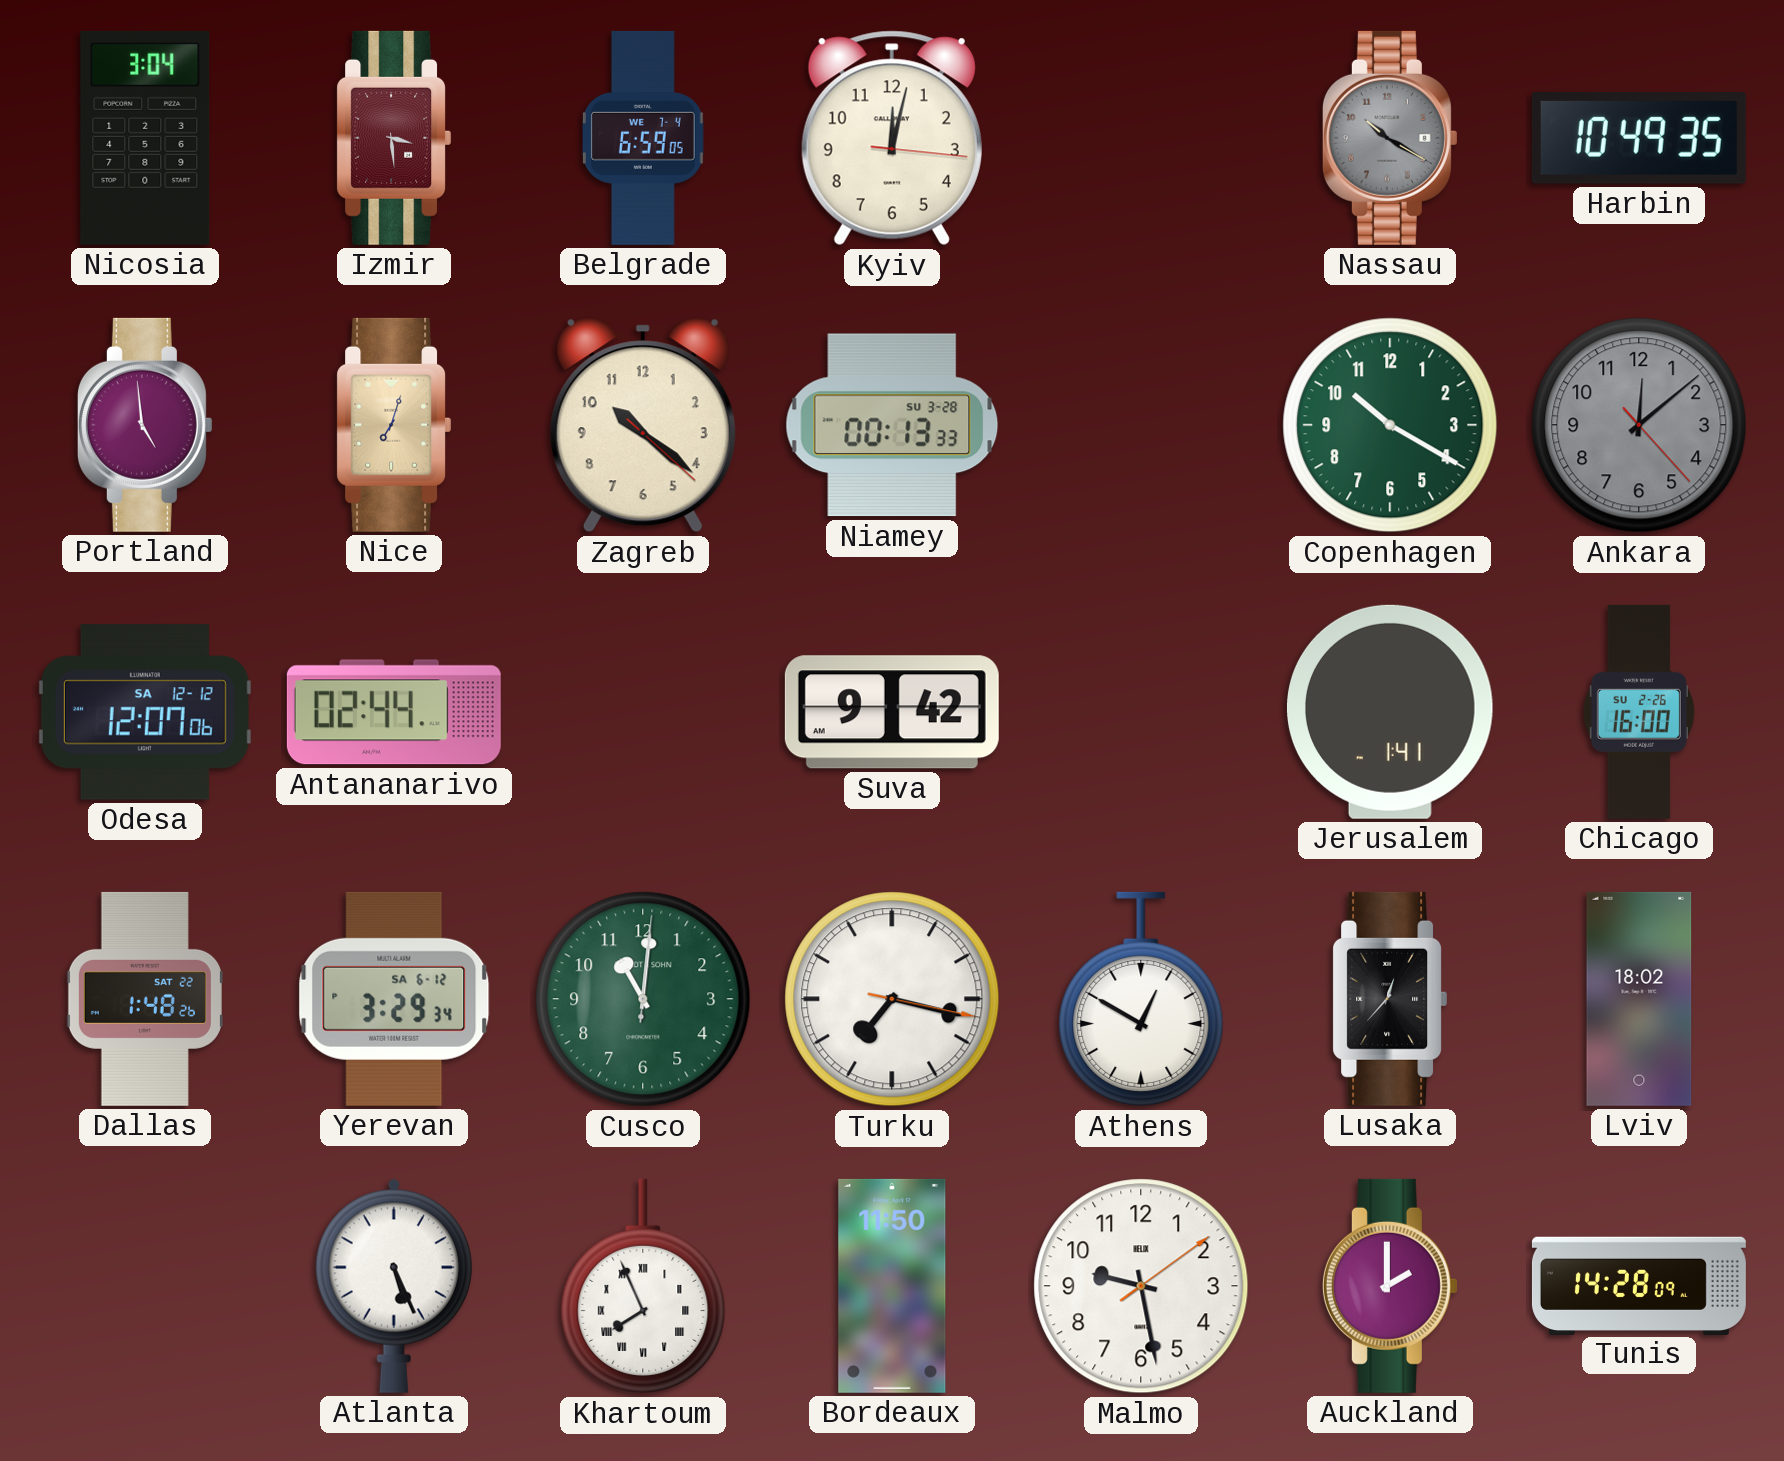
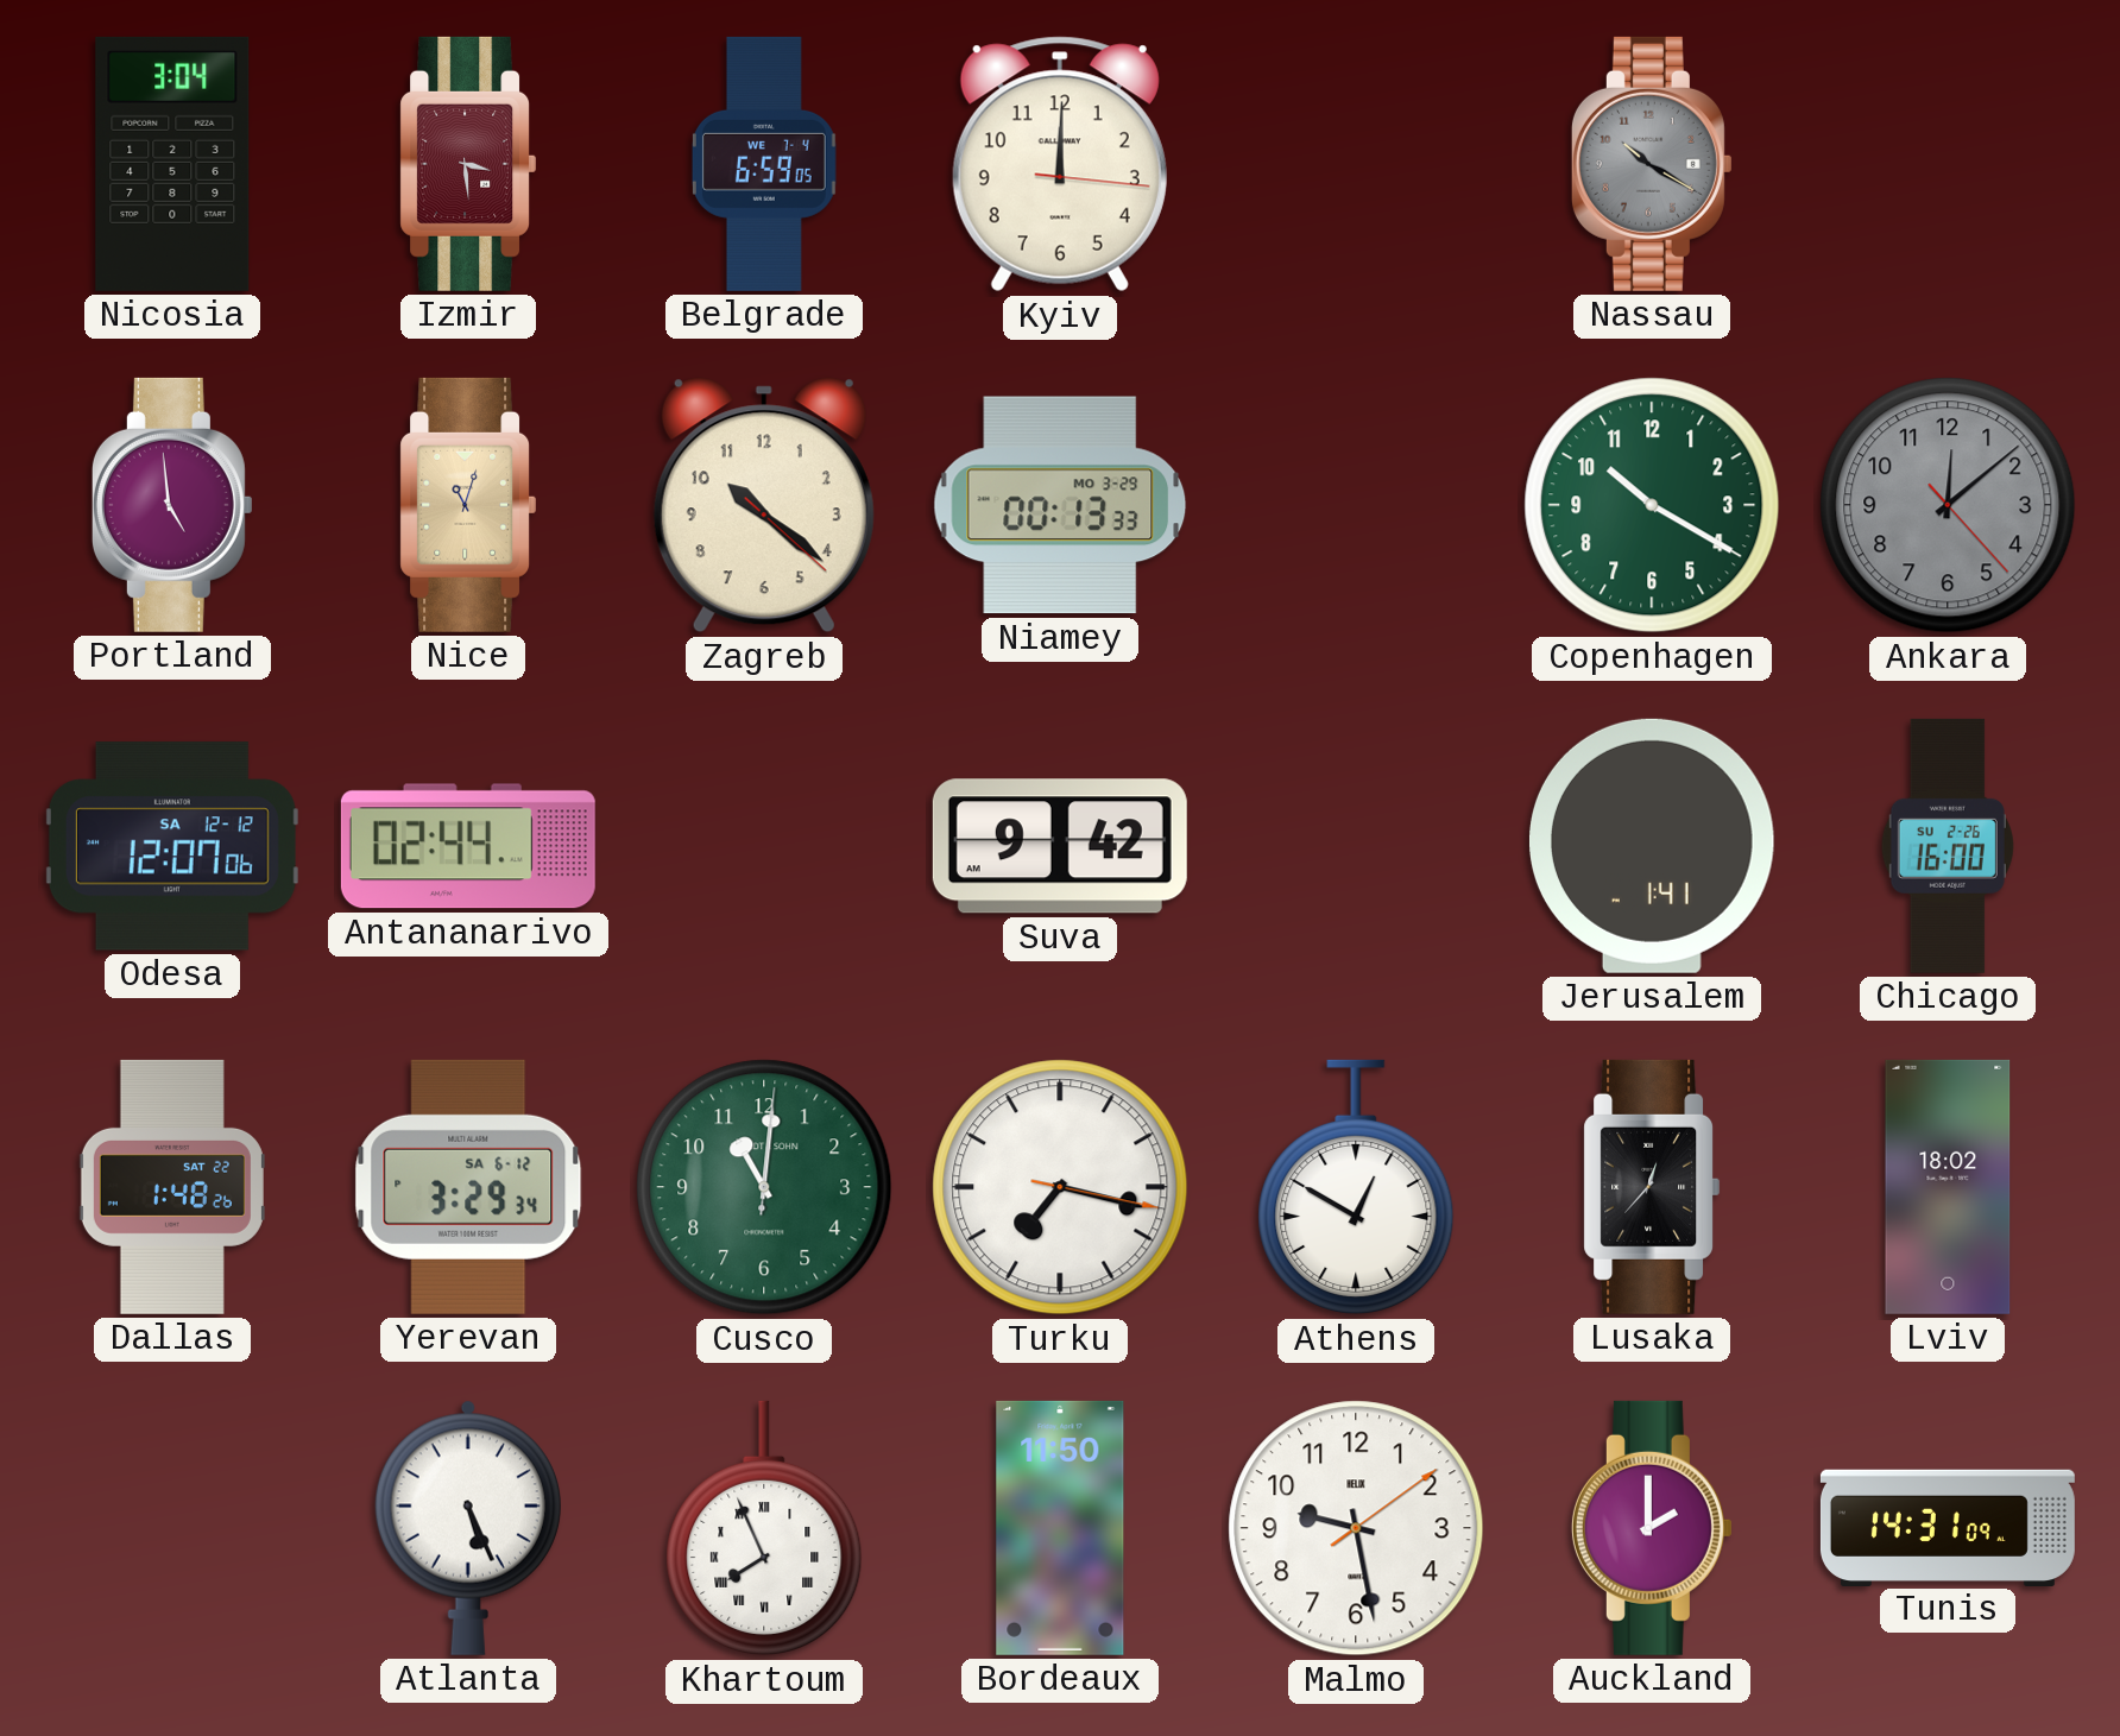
Kyiv: 12:02 -> 12:00 (1060, 164)
Harbin: 10:49 -> none (1639, 139)
Nice: 7:03 -> 11:03 (468, 505)
Niamey date: SU 3-28 -> MO 3-29 (1060, 505)
Tunis: 14:28 -> 14:31 (1948, 1527)
